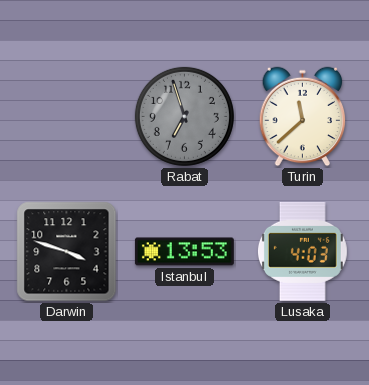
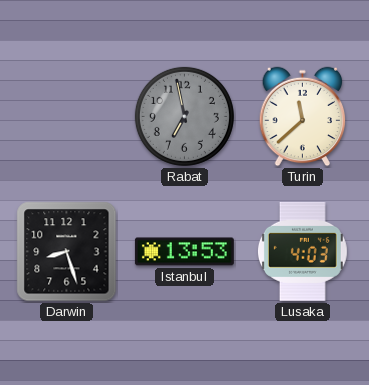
Rabat: 6:57 -> 6:58 (184, 116)
Darwin: 3:48 -> 8:27 (67, 252)
